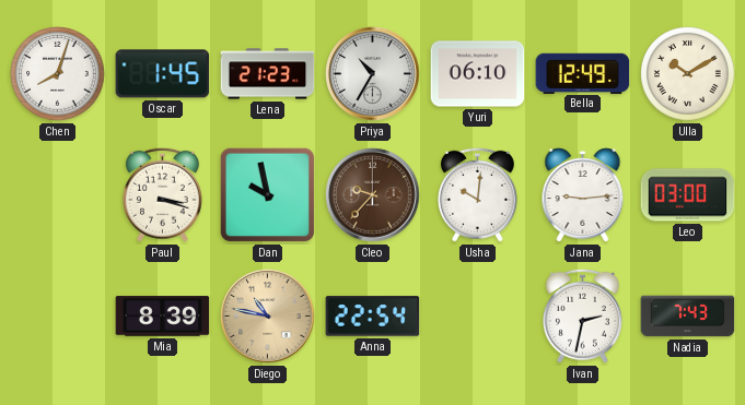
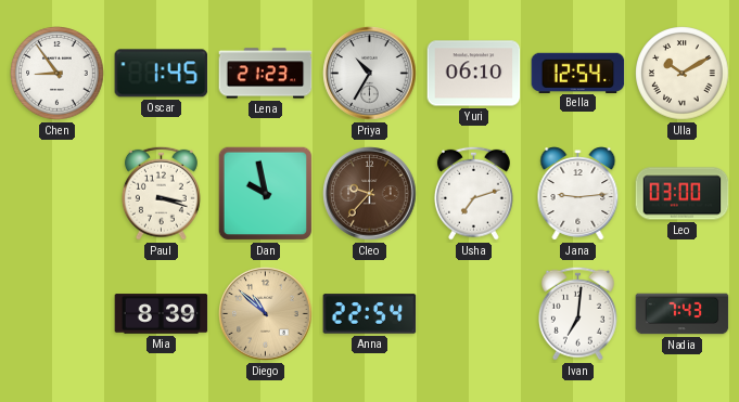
Chen: 8:03 -> 8:54 (58, 74)
Bella: 12:49 -> 12:54 (578, 73)
Usha: 10:01 -> 7:12 (473, 193)
Diego: 10:47 -> 10:52 (266, 314)
Ivan: 2:32 -> 7:01 (577, 313)
